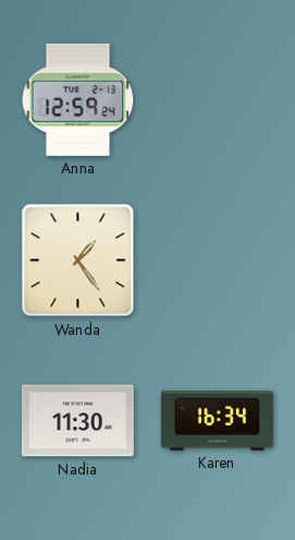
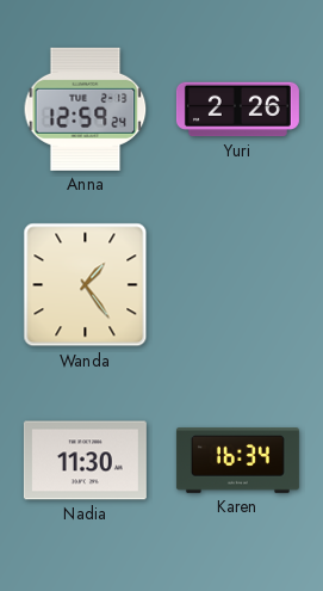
Yuri: none -> 2:26 (237, 110)
